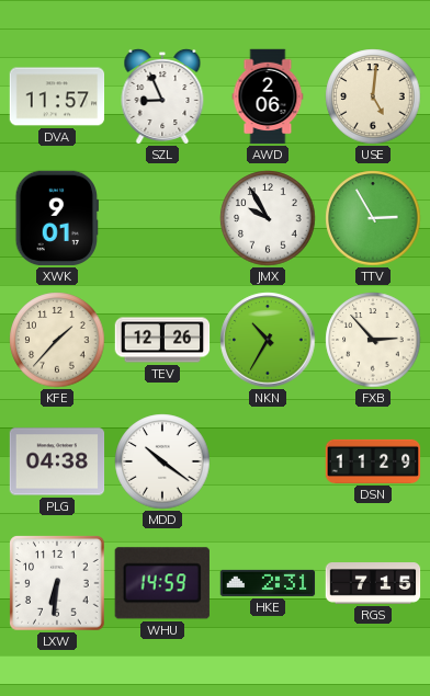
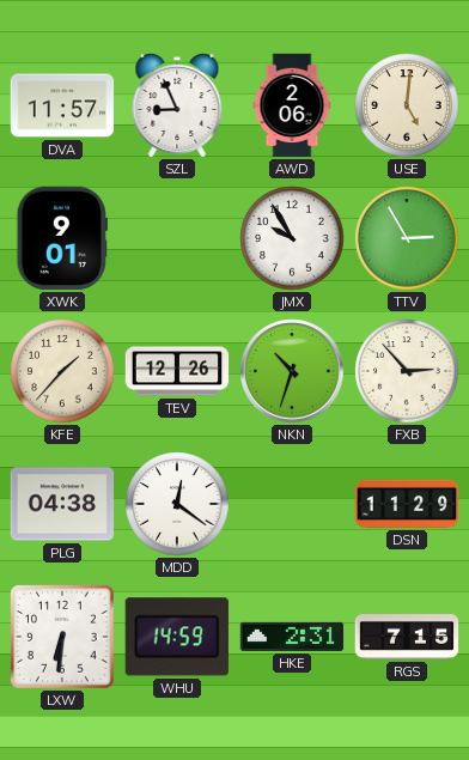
NKN: 10:35 -> 10:33 (292, 371)
MDD: 10:21 -> 12:21 (177, 504)
